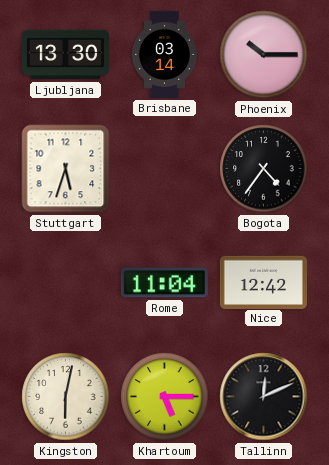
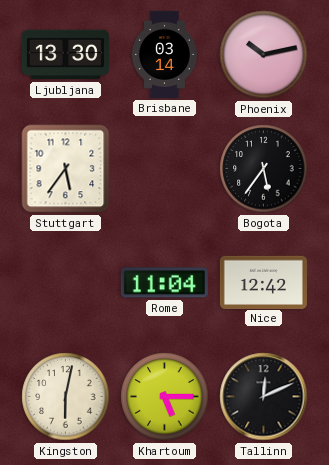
Phoenix: 10:15 -> 10:13 (264, 55)
Stuttgart: 5:33 -> 5:36 (66, 169)
Bogota: 4:36 -> 5:36 (264, 169)
